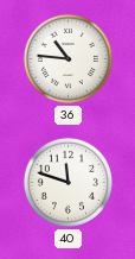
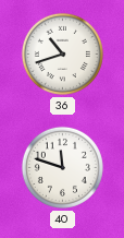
36: 10:46 -> 10:42 (62, 53)
